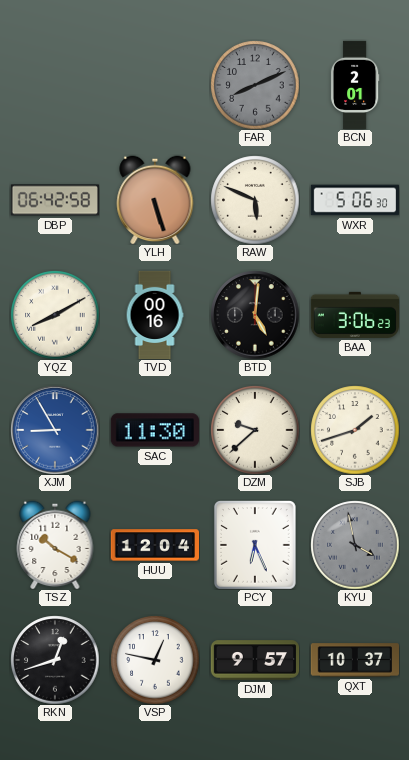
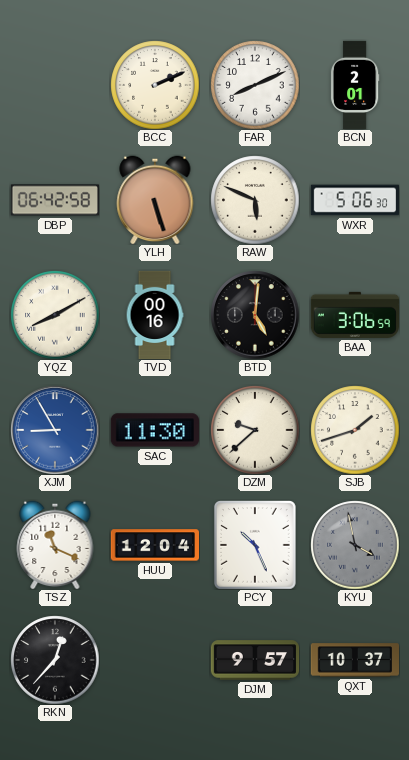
BCC: none -> 2:11 (155, 85)
FAR dial: grey -> white (255, 85)
BAA: 3:06:23 -> 3:06:59 (354, 315)
TSZ: 10:20 -> 11:19 (55, 545)
PCY: 6:26 -> 10:26 (255, 545)
RKN: 12:42 -> 12:37 (55, 660)
VSP: 12:47 -> none (155, 660)
